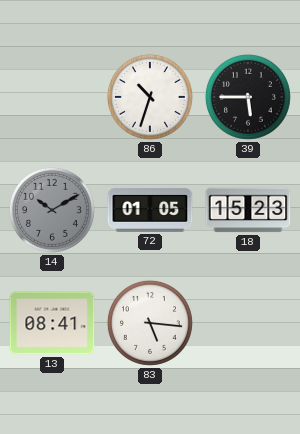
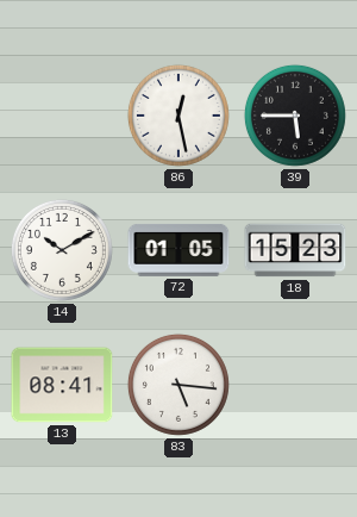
86: 10:33 -> 12:28 (178, 116)
14 dial: grey -> white (62, 250)
